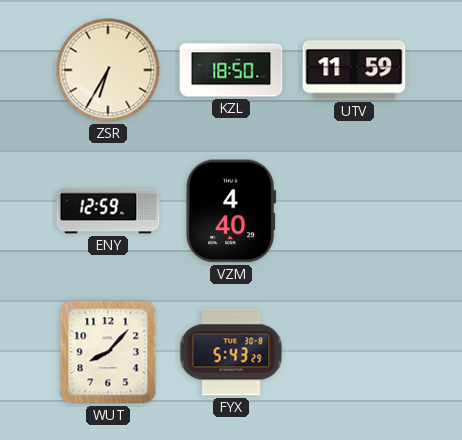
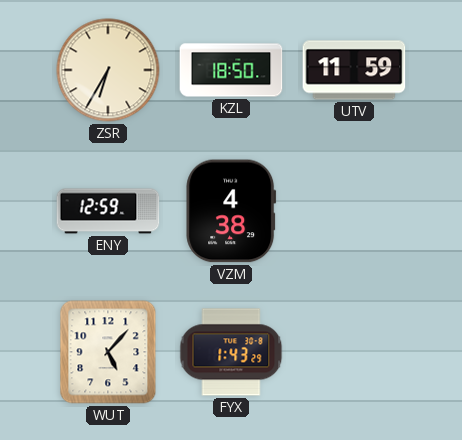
VZM: 4:40 -> 4:38 (231, 211)
WUT: 8:07 -> 5:07 (108, 352)
FYX: 5:43 -> 1:43 (231, 352)
